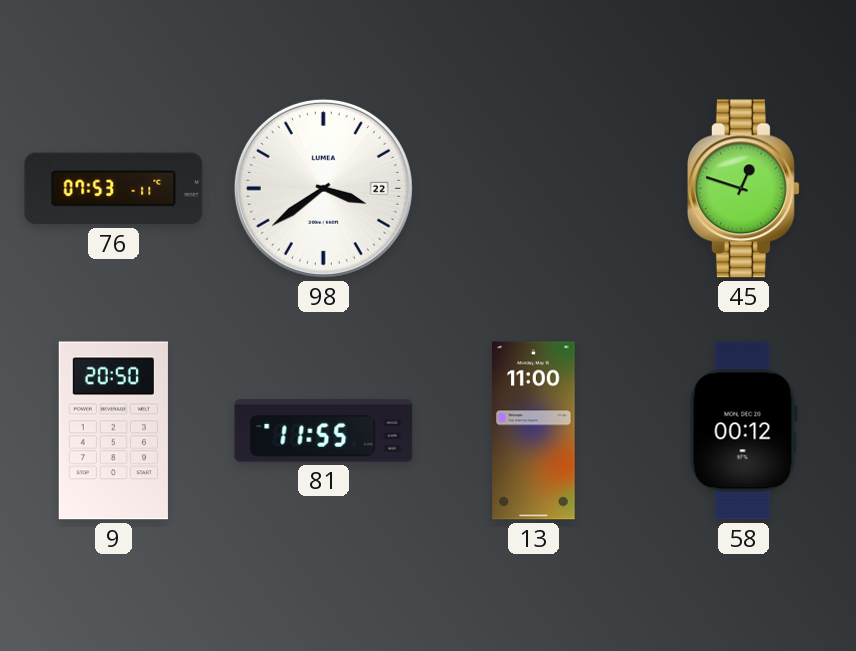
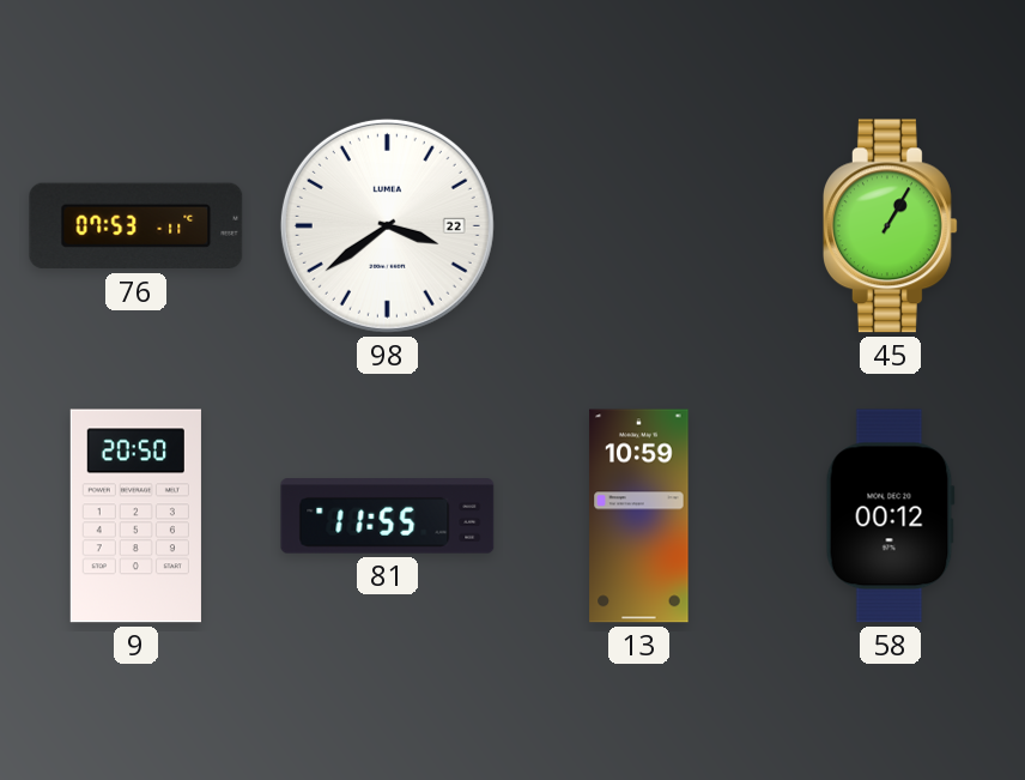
45: 12:48 -> 1:05 (890, 226)
13: 11:00 -> 10:59 (639, 516)
